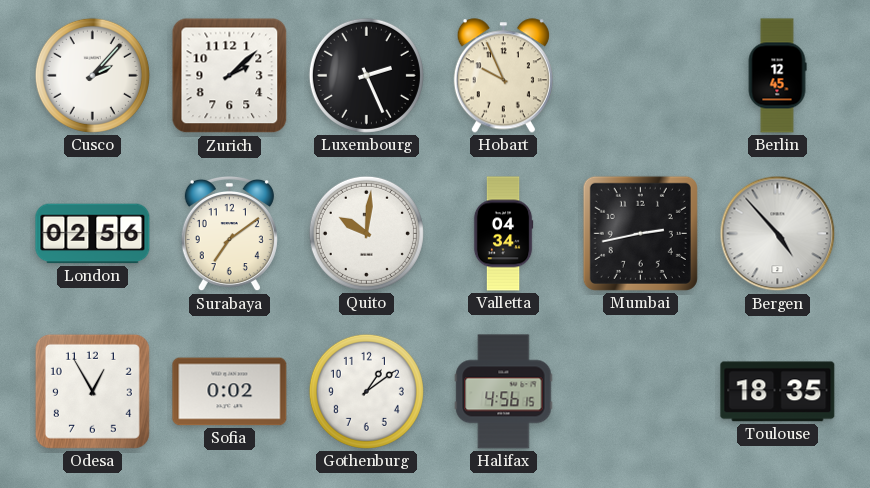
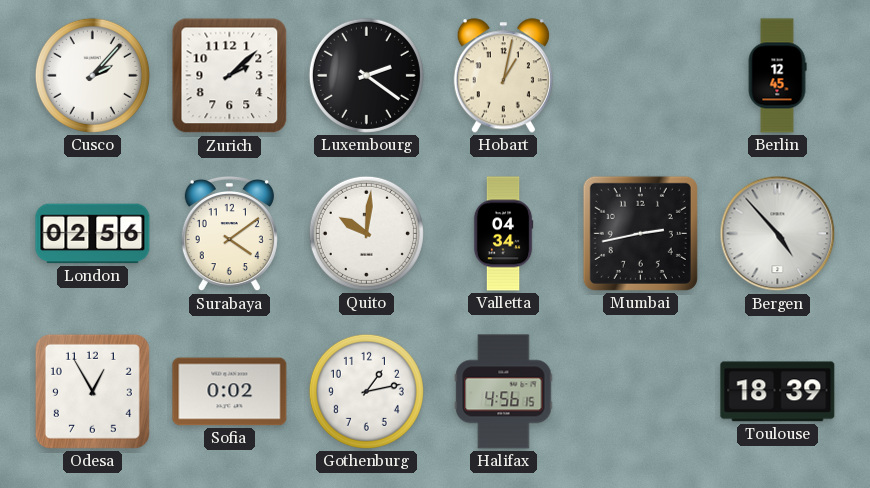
Luxembourg: 2:26 -> 2:21 (366, 75)
Hobart: 9:56 -> 1:02 (503, 76)
Surabaya: 7:09 -> 4:09 (229, 234)
Gothenburg: 1:09 -> 1:13 (366, 391)
Toulouse: 18:35 -> 18:39 (778, 392)
